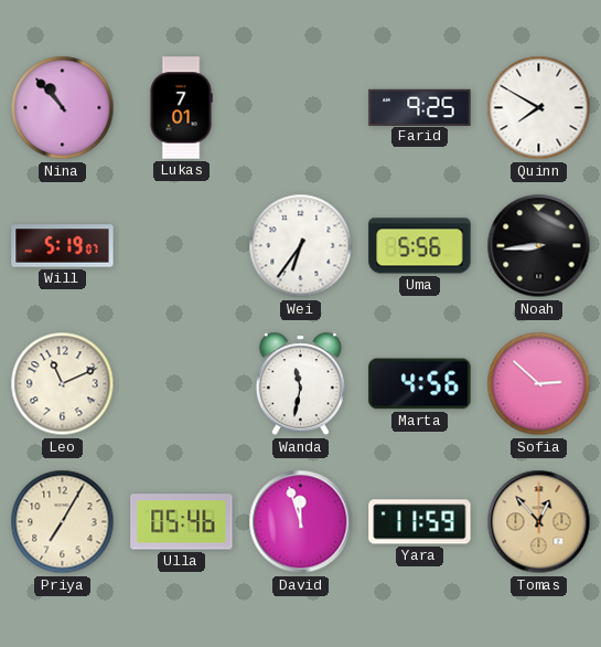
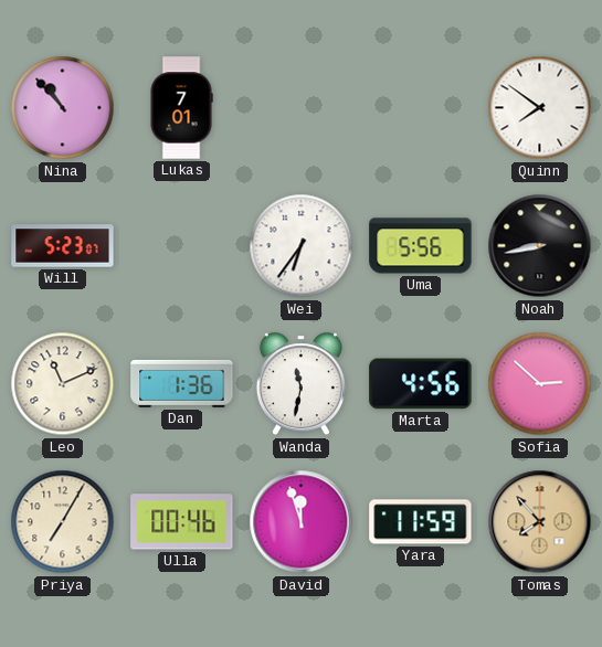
Farid: 9:25 -> none (420, 107)
Quinn: 7:50 -> 7:51 (540, 108)
Will: 5:19 -> 5:23 (63, 246)
Noah: 8:44 -> 8:43 (540, 246)
Dan: none -> 1:36 (182, 383)
Ulla: 05:46 -> 00:46 (182, 522)
Tomas: 12:53 -> 7:53 (540, 522)
